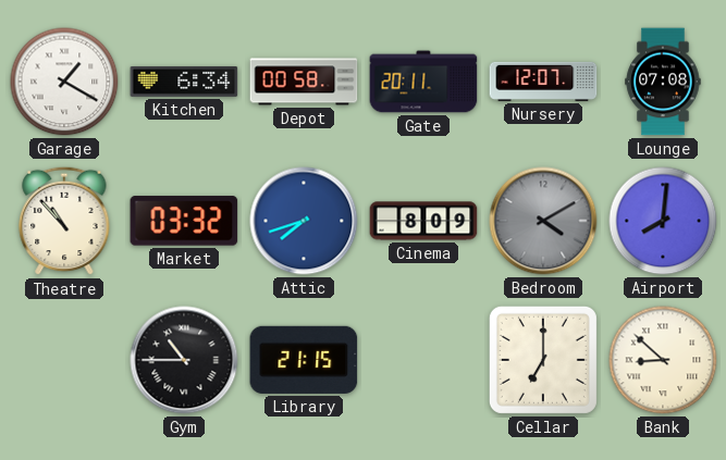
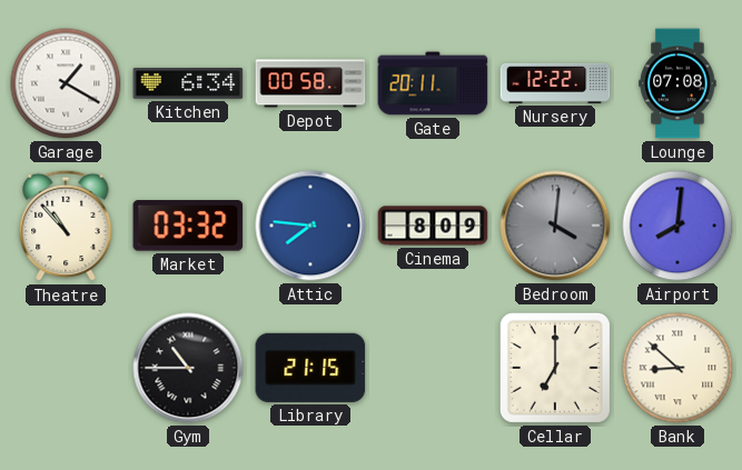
Nursery: 12:07 -> 12:22 (555, 83)
Attic: 7:42 -> 7:46 (310, 226)
Bedroom: 4:10 -> 4:01 (555, 226)
